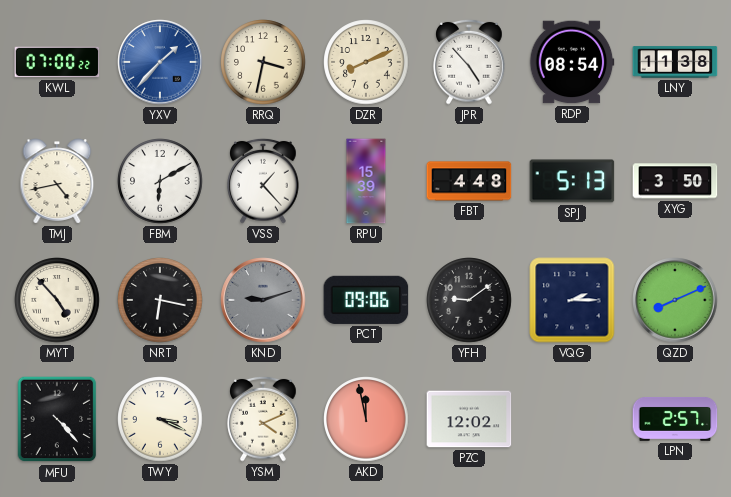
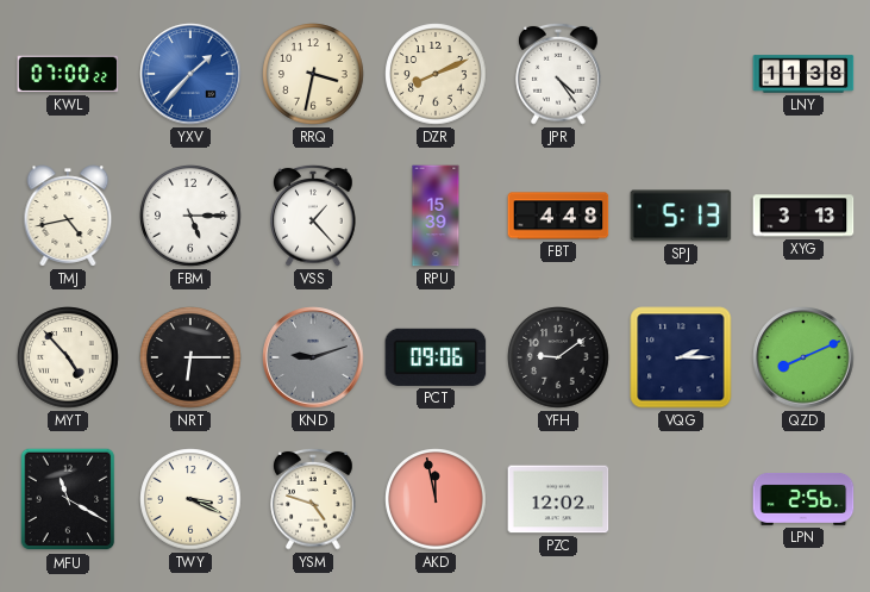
JPR: 4:53 -> 4:24 (558, 74)
RDP: 08:54 -> none (572, 62)
FBM: 6:10 -> 5:15 (190, 216)
XYG: 3:50 -> 3:13 (803, 216)
NRT: 6:17 -> 6:15 (190, 357)
MFU: 4:23 -> 11:20 (68, 499)
YSM: 4:11 -> 4:48 (313, 499)
LPN: 2:57 -> 2:56 (803, 500)
